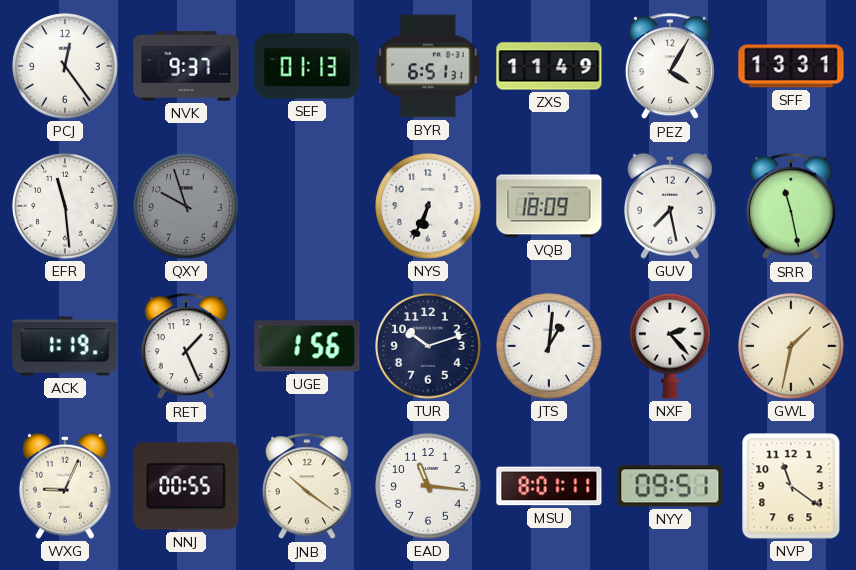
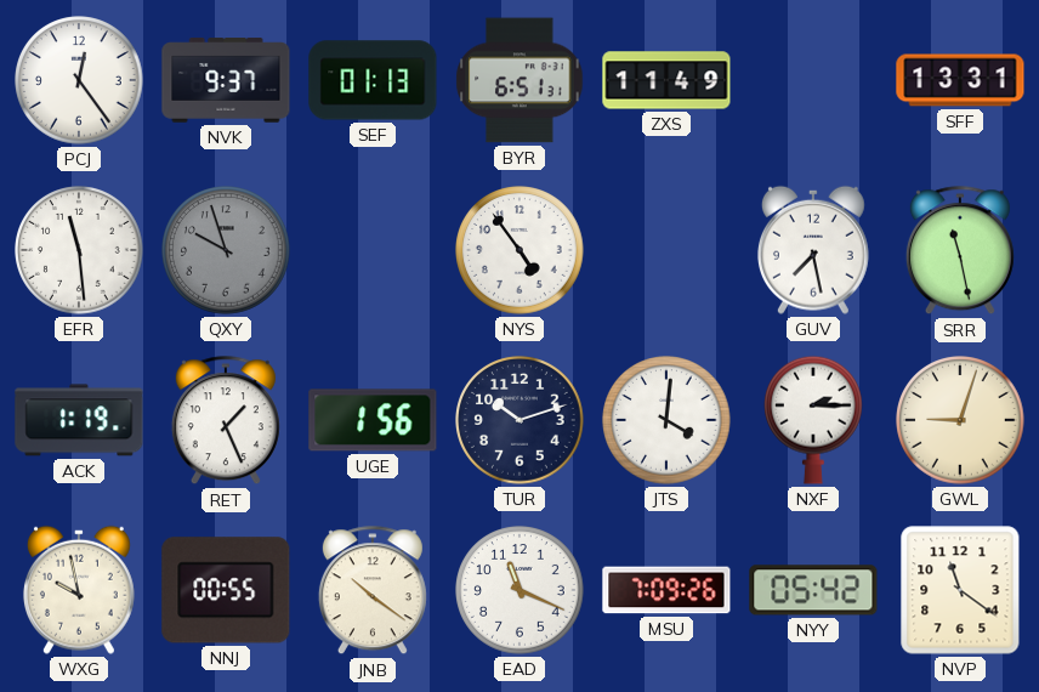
PEZ: 4:05 -> none (670, 67)
NYS: 6:34 -> 4:54 (519, 250)
VQB: 18:09 -> none (549, 206)
JTS: 1:01 -> 4:01 (666, 420)
NXF: 2:23 -> 2:15 (814, 420)
GWL: 1:32 -> 9:03 (960, 420)
WXG: 9:04 -> 9:58 (79, 590)
EAD: 11:16 -> 11:19 (519, 590)
MSU: 8:01 -> 7:09 (666, 590)
NYY: 09:51 -> 05:42 (813, 590)
